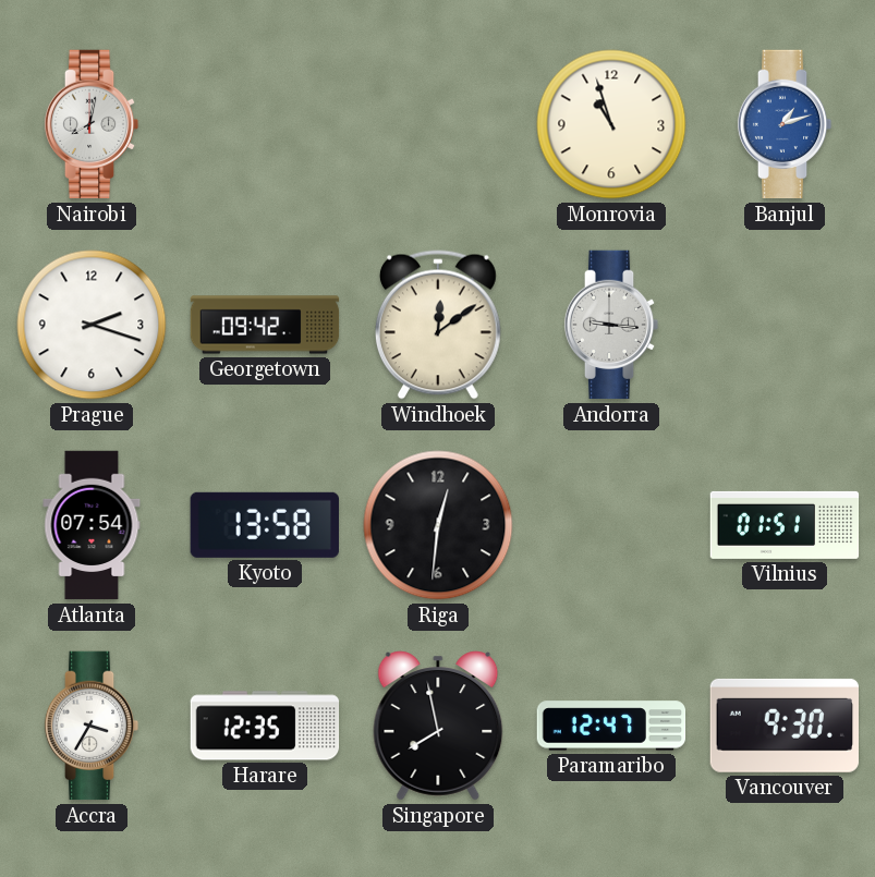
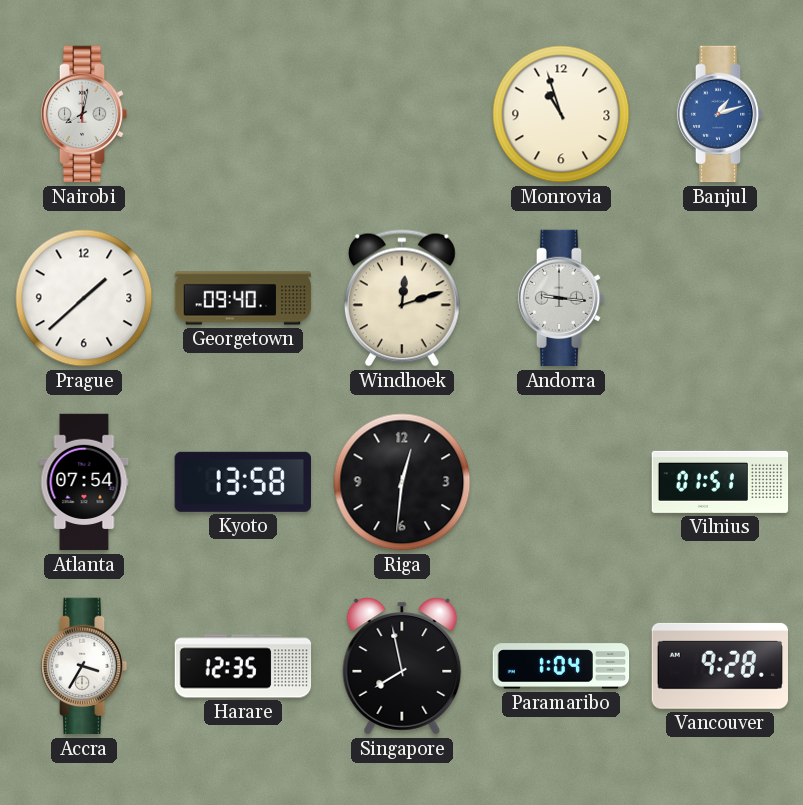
Prague: 2:18 -> 1:38 (84, 298)
Georgetown: 09:42 -> 09:40 (243, 298)
Windhoek: 12:09 -> 12:12 (402, 298)
Paramaribo: 12:47 -> 1:04 (561, 666)
Vancouver: 9:30 -> 9:28 (719, 666)
